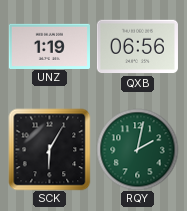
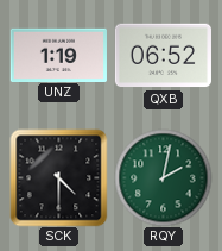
QXB: 06:56 -> 06:52 (163, 56)
SCK: 6:05 -> 4:30 (58, 177)
